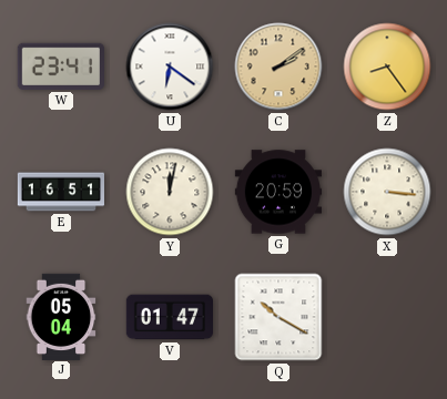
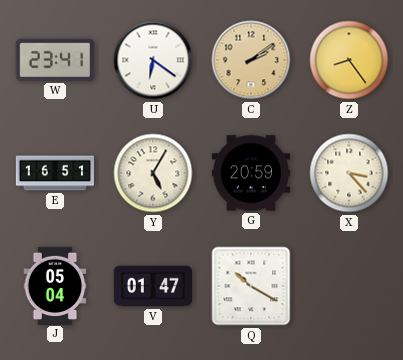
Y: 12:02 -> 5:05 (153, 173)
X: 3:16 -> 3:23 (349, 173)
